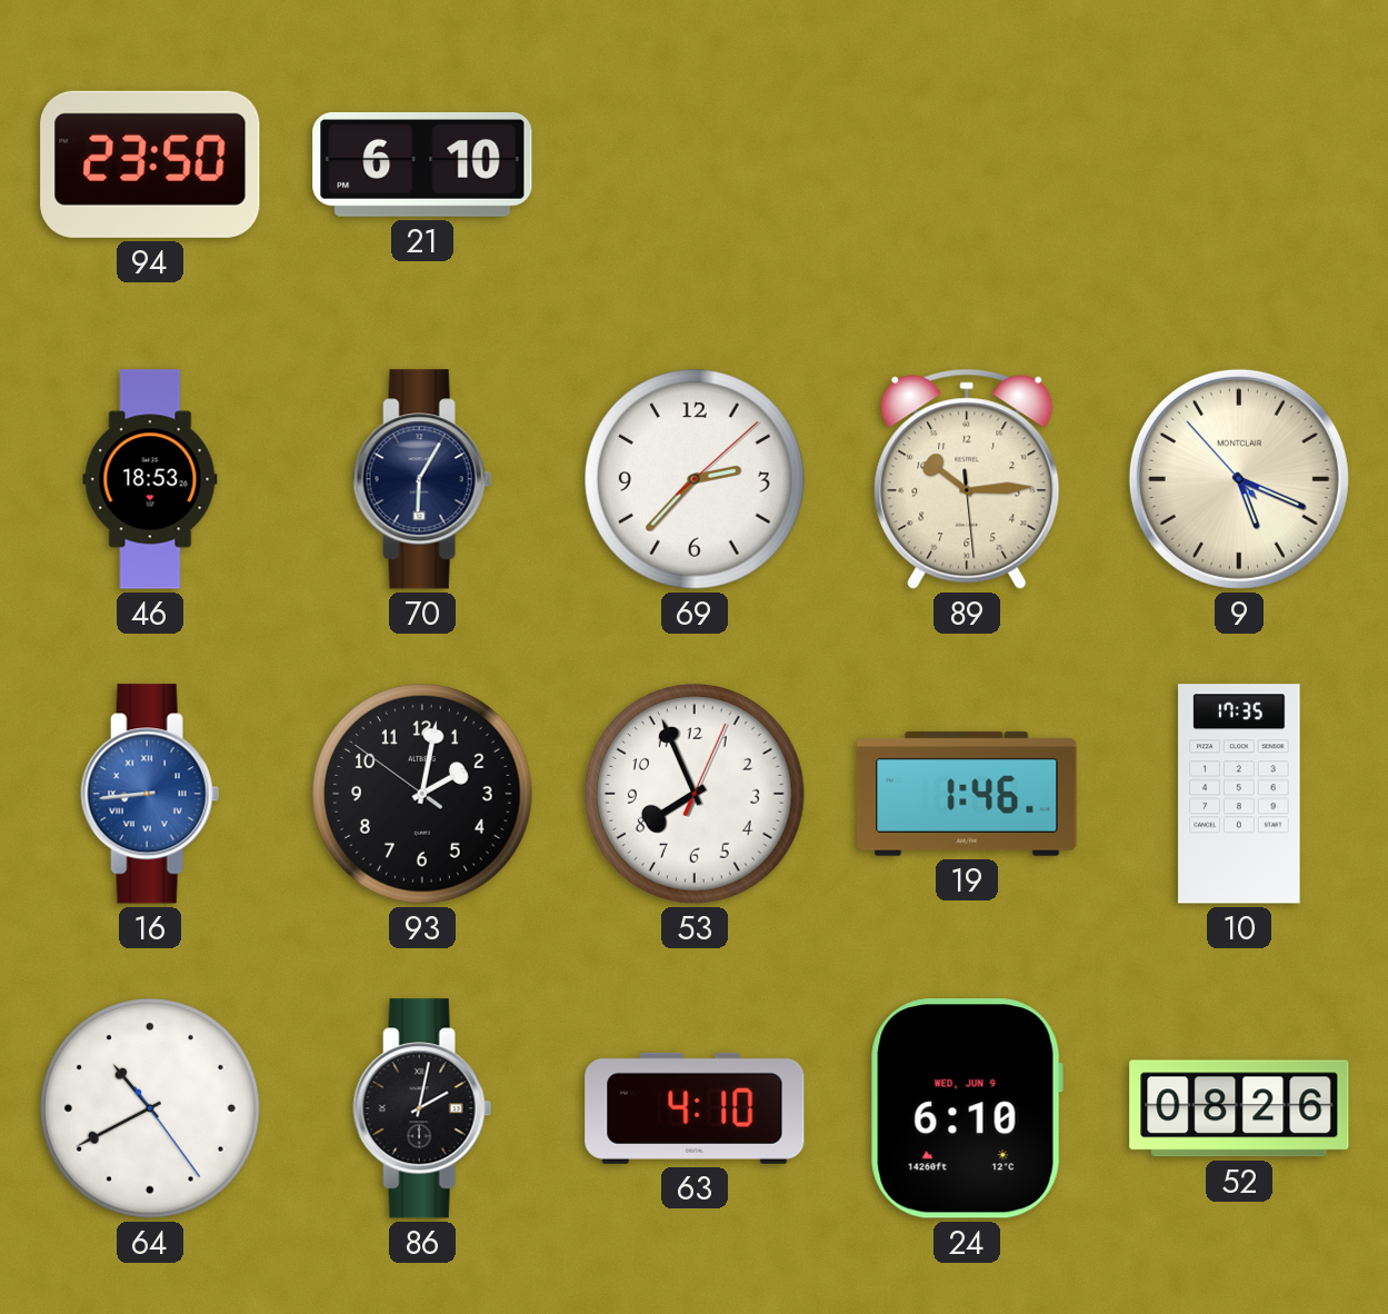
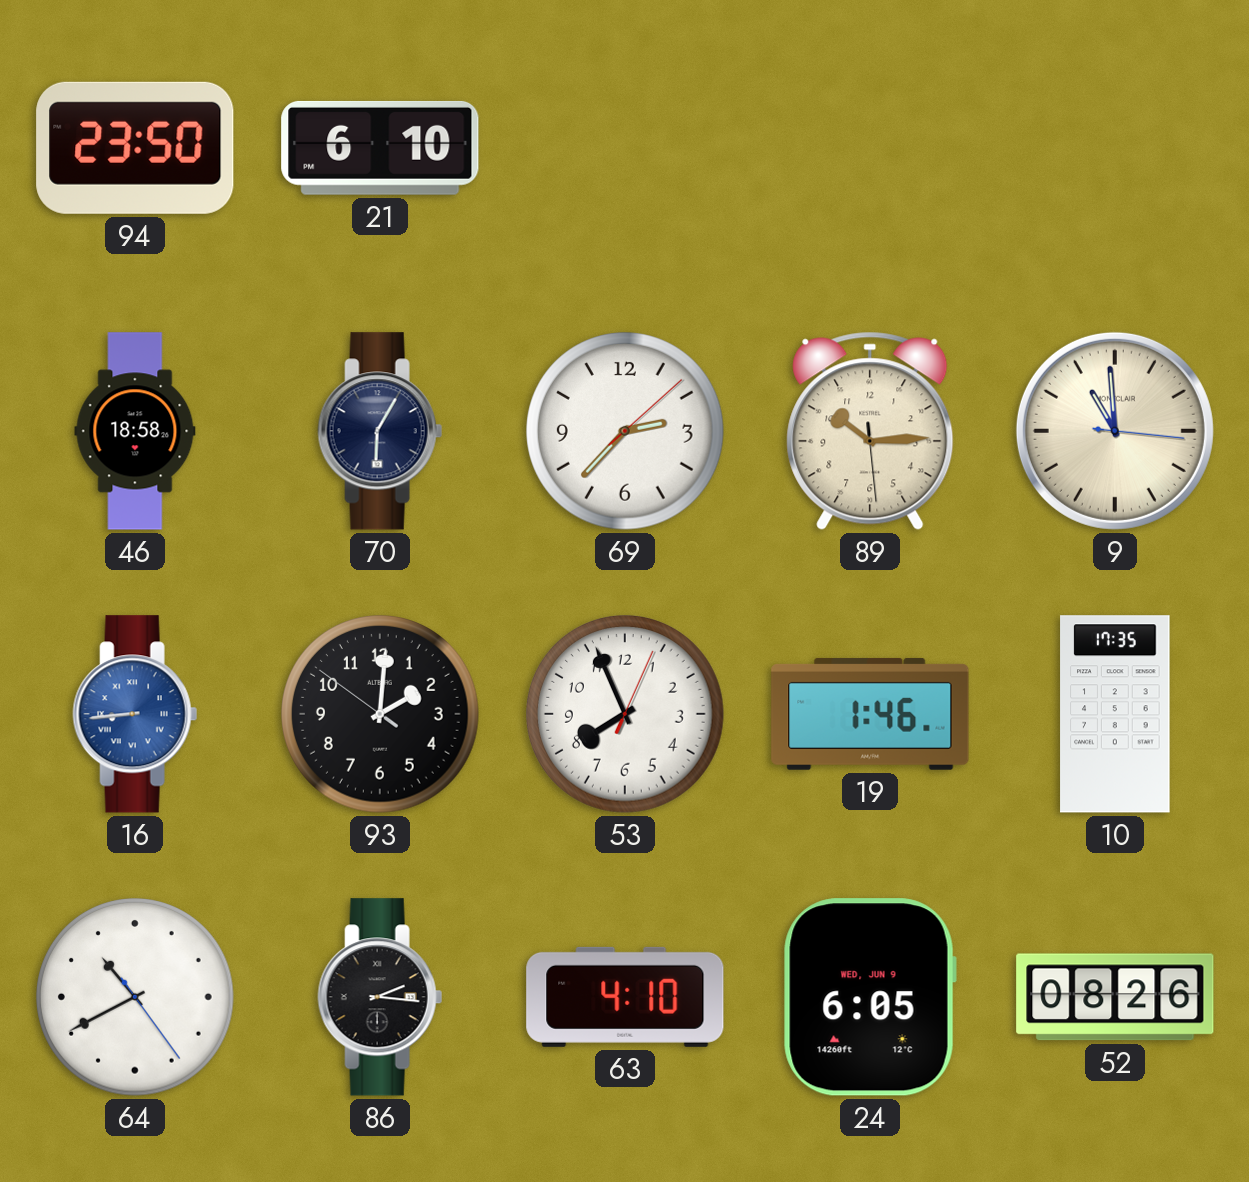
46: 18:53 -> 18:58 (135, 431)
9: 5:18 -> 10:59 (1115, 431)
93: 2:01 -> 2:00 (381, 715)
86: 2:02 -> 2:16 (380, 997)
24: 6:10 -> 6:05 (870, 997)
